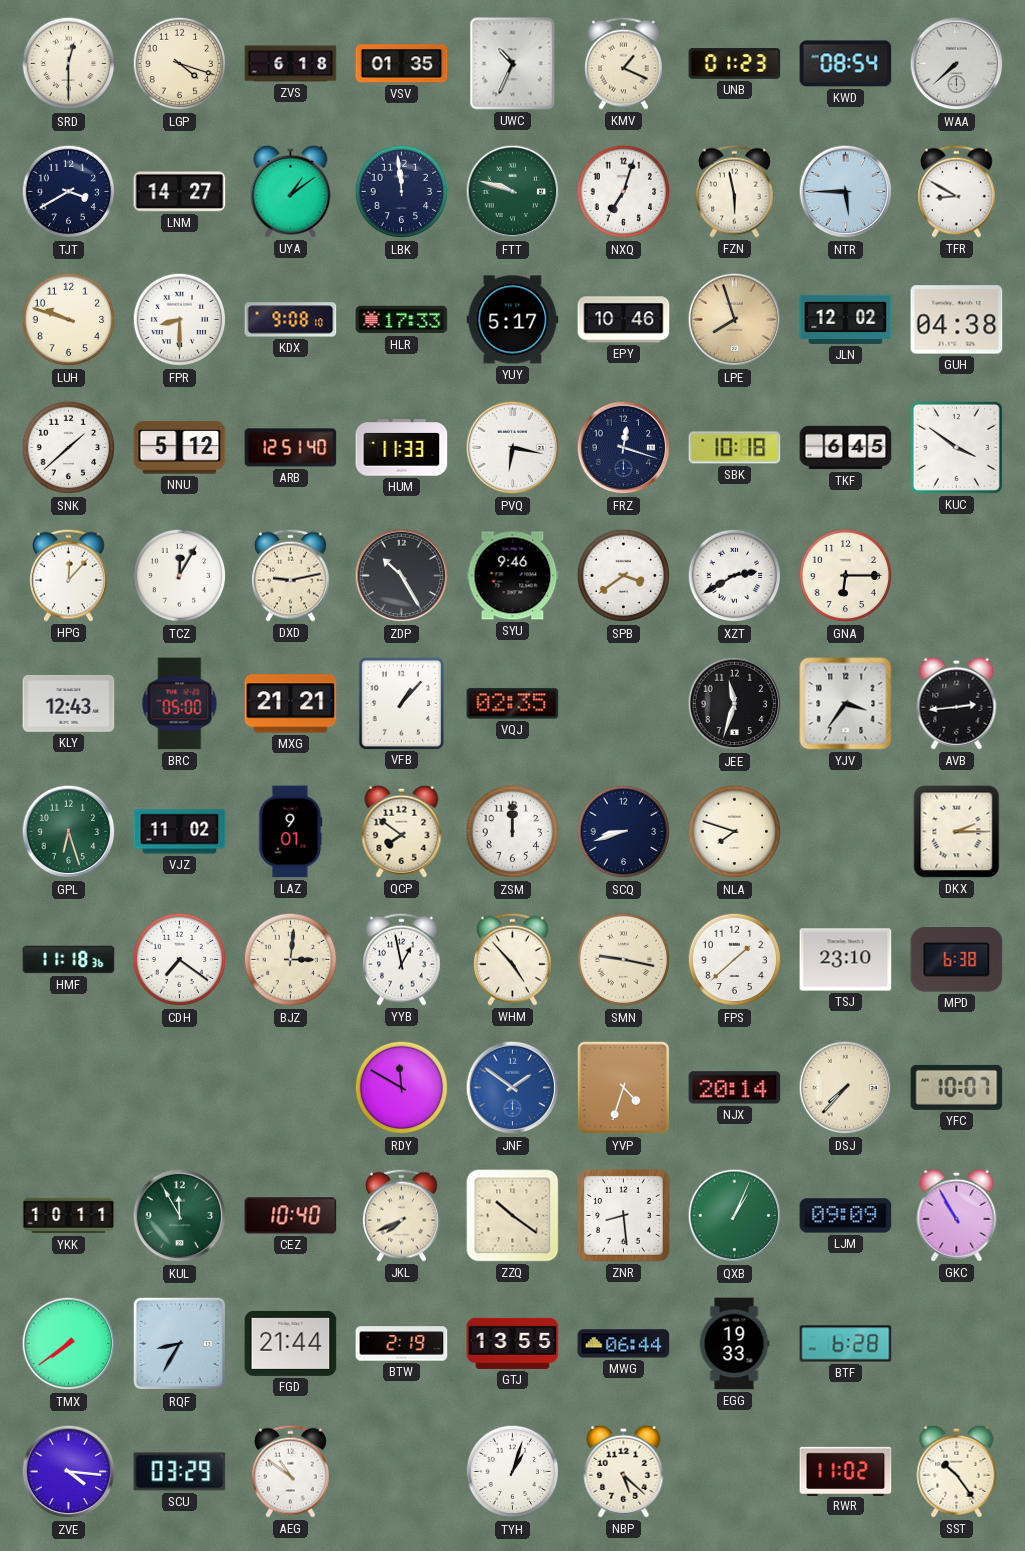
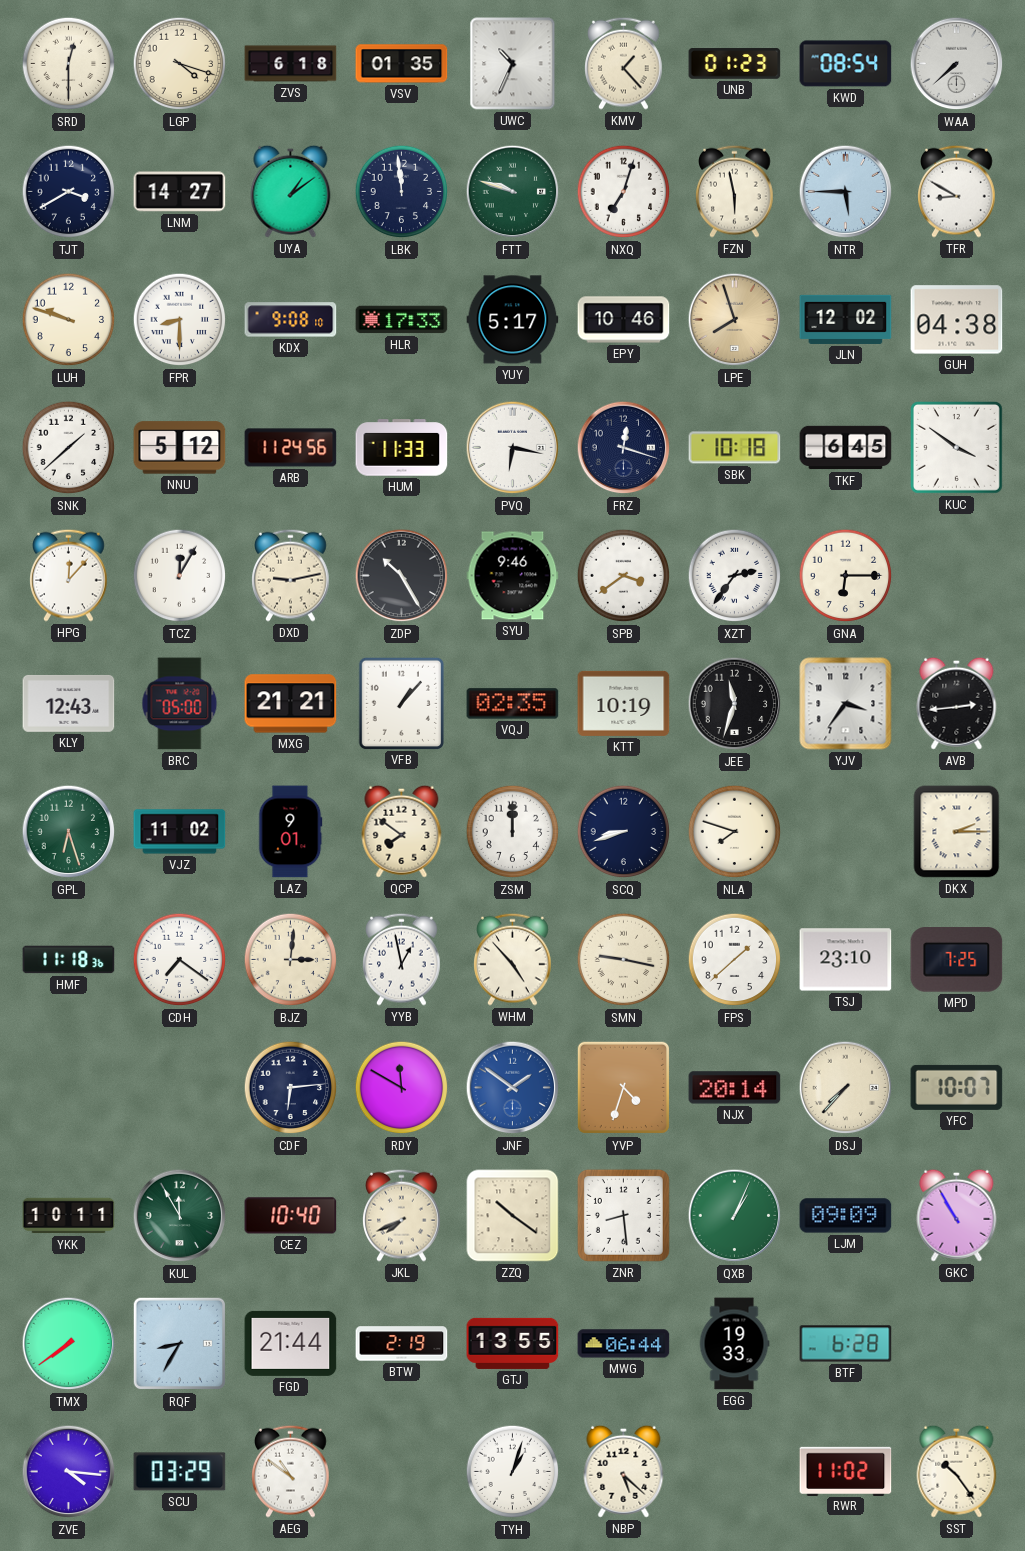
KMV: 1:19 -> 1:23 (624, 63)
ARB: 12:51 -> 11:24 (291, 448)
XZT: 2:40 -> 2:36 (735, 576)
KTT: none -> 10:19 (624, 703)
MPD: 6:38 -> 7:25 (957, 960)
CDF: none -> 6:14 (291, 1088)
